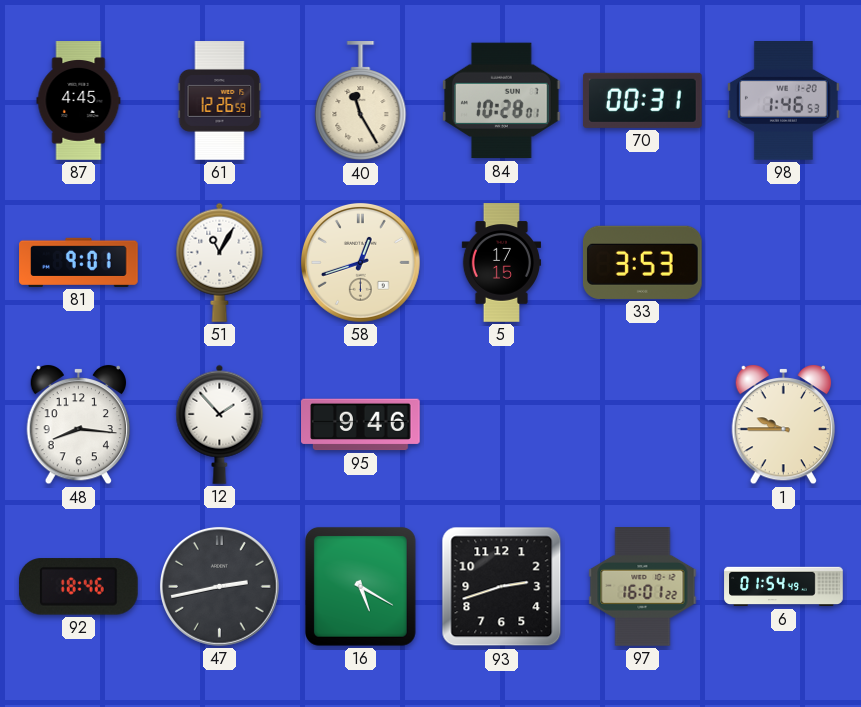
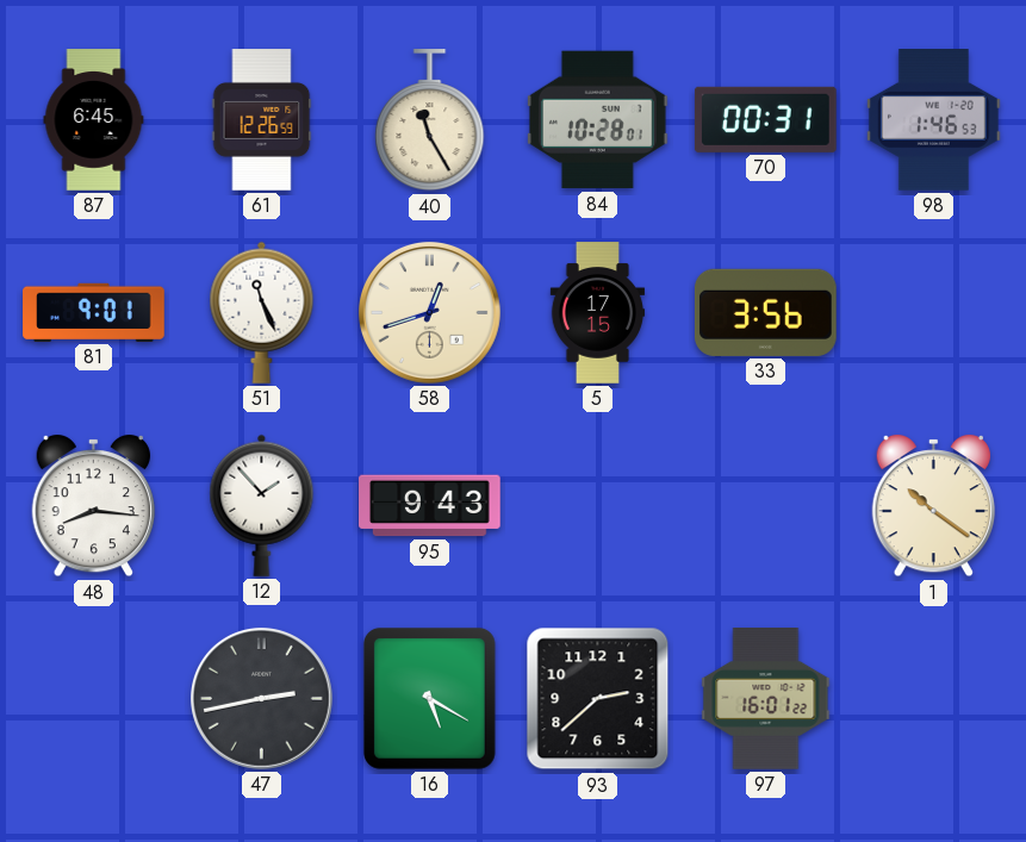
87: 4:45 -> 6:45 (94, 120)
51: 11:05 -> 11:26 (262, 312)
33: 3:53 -> 3:56 (766, 312)
95: 9:46 -> 9:43 (430, 506)
1: 9:45 -> 10:21 (933, 506)
92: 18:46 -> none (78, 587)
93: 2:42 -> 2:38 (598, 699)
6: 01:54 -> none (784, 587)
